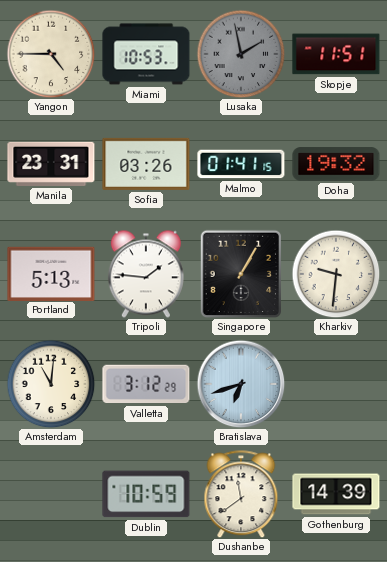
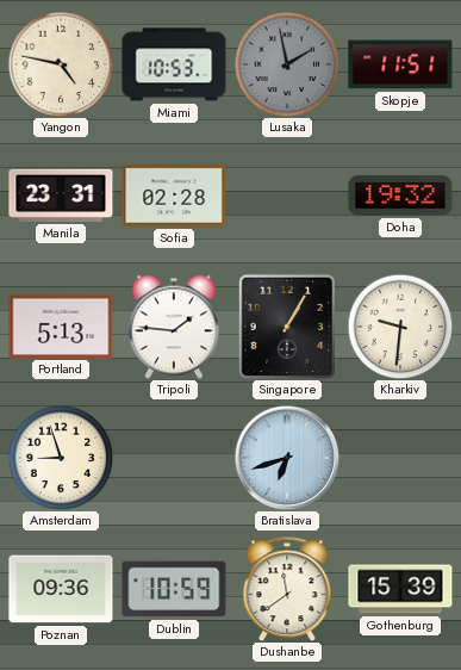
Yangon: 4:45 -> 4:47 (61, 64)
Sofia: 03:26 -> 02:28 (174, 196)
Malmo: 01:41 -> none (241, 164)
Amsterdam: 11:01 -> 8:57 (61, 458)
Valletta: 3:12 -> none (146, 384)
Poznan: none -> 09:36 (61, 589)
Gothenburg: 14:39 -> 15:39 (400, 589)
